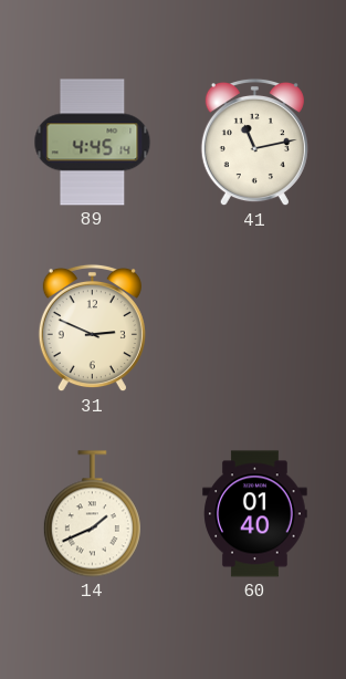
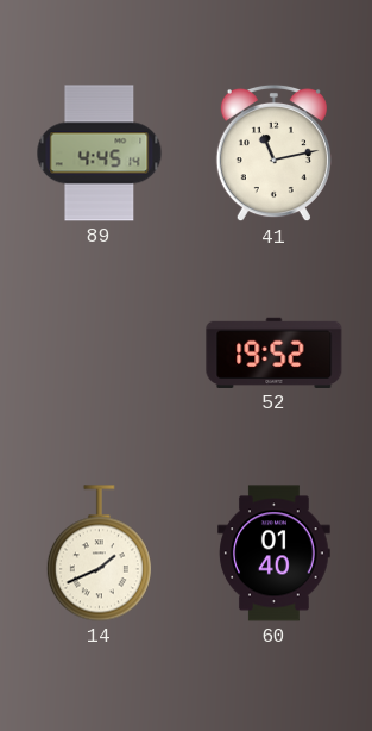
31: 2:49 -> none (92, 328)
52: none -> 19:52 (275, 352)
